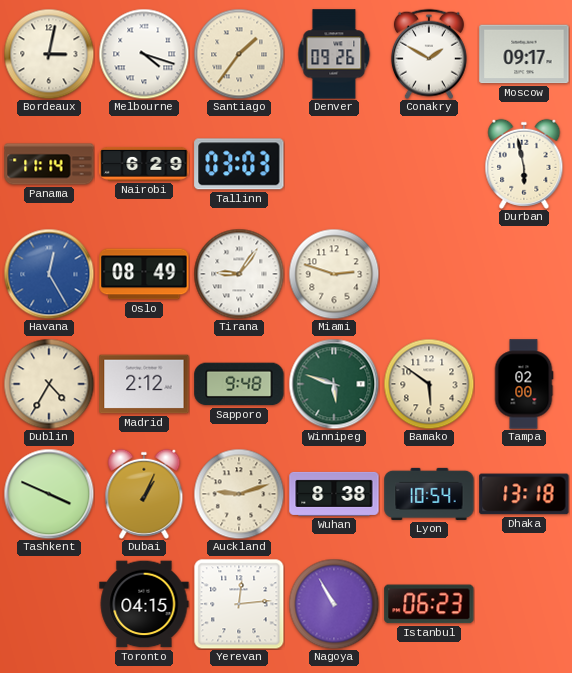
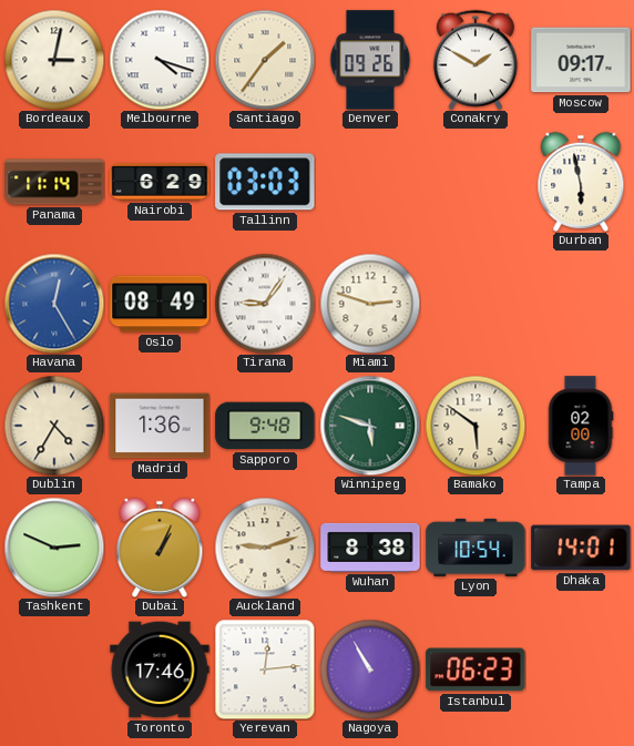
Madrid: 2:12 -> 1:36 (160, 426)
Tashkent: 3:49 -> 2:49 (54, 548)
Dhaka: 13:18 -> 14:01 (581, 548)
Toronto: 04:15 -> 17:46 (160, 670)
